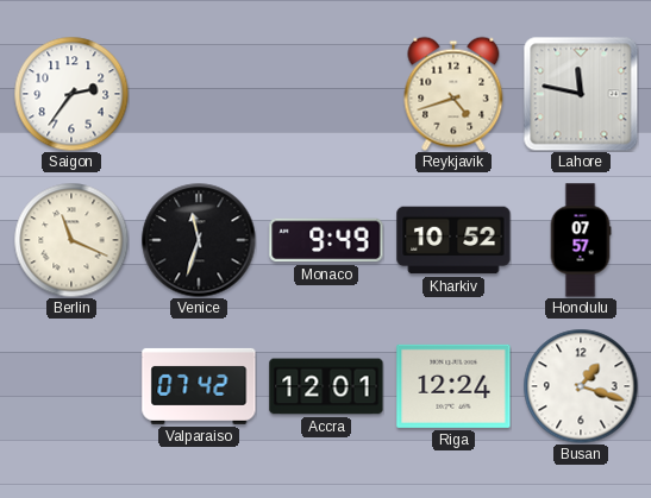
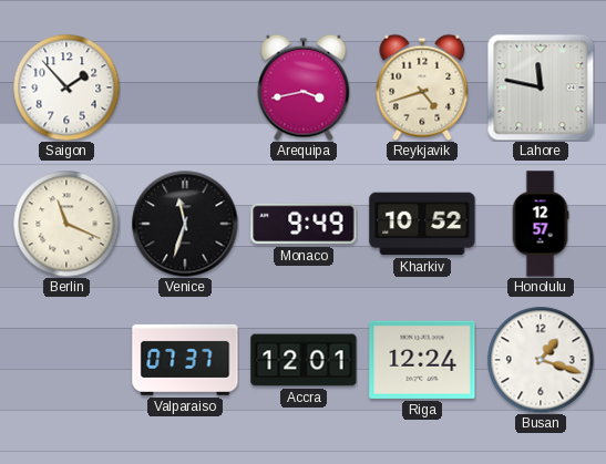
Saigon: 2:36 -> 1:53 (66, 87)
Arequipa: none -> 3:43 (304, 87)
Honolulu: 07:57 -> 12:57 (541, 224)
Valparaiso: 07:42 -> 07:37 (185, 360)
